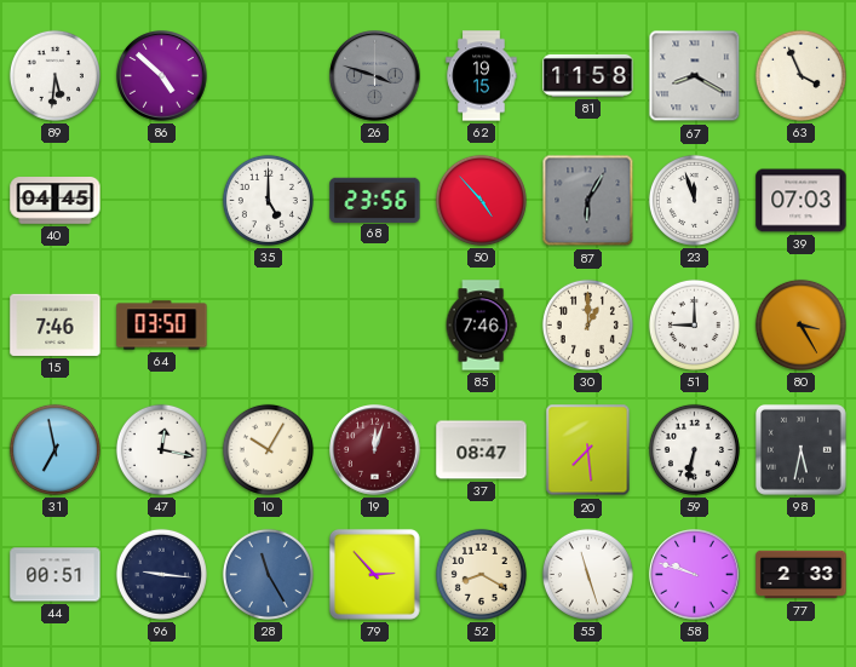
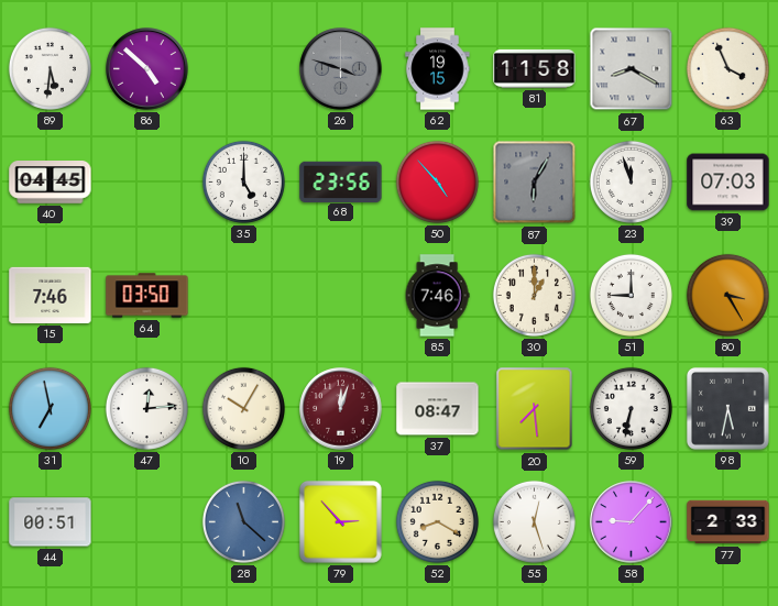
47: 12:17 -> 12:14 (146, 408)
96: 9:16 -> none (161, 574)
28: 11:25 -> 11:22 (243, 521)
55: 11:27 -> 12:27 (534, 521)
58: 9:48 -> 9:07 (632, 522)
